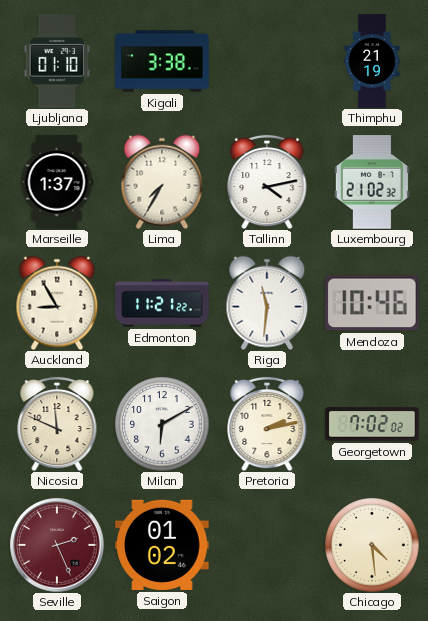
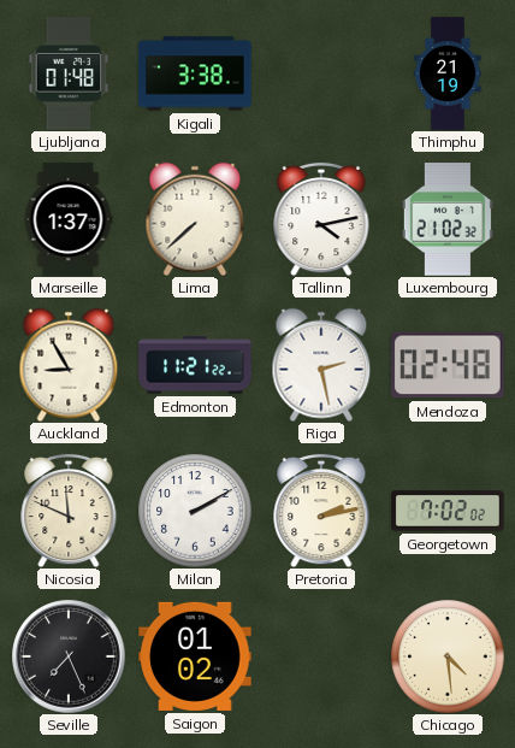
Ljubljana: 01:10 -> 01:48 (69, 73)
Lima: 7:35 -> 7:38 (195, 219)
Riga: 11:31 -> 2:28 (321, 365)
Mendoza: 10:46 -> 02:48 (449, 365)
Milan: 6:10 -> 2:10 (195, 511)
Seville: 2:26 -> 7:26 (69, 656)
Seville dial: burgundy -> black (69, 656)
